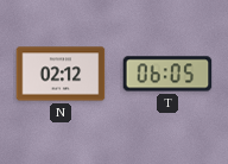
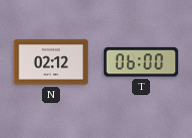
T: 06:05 -> 06:00 (141, 62)
